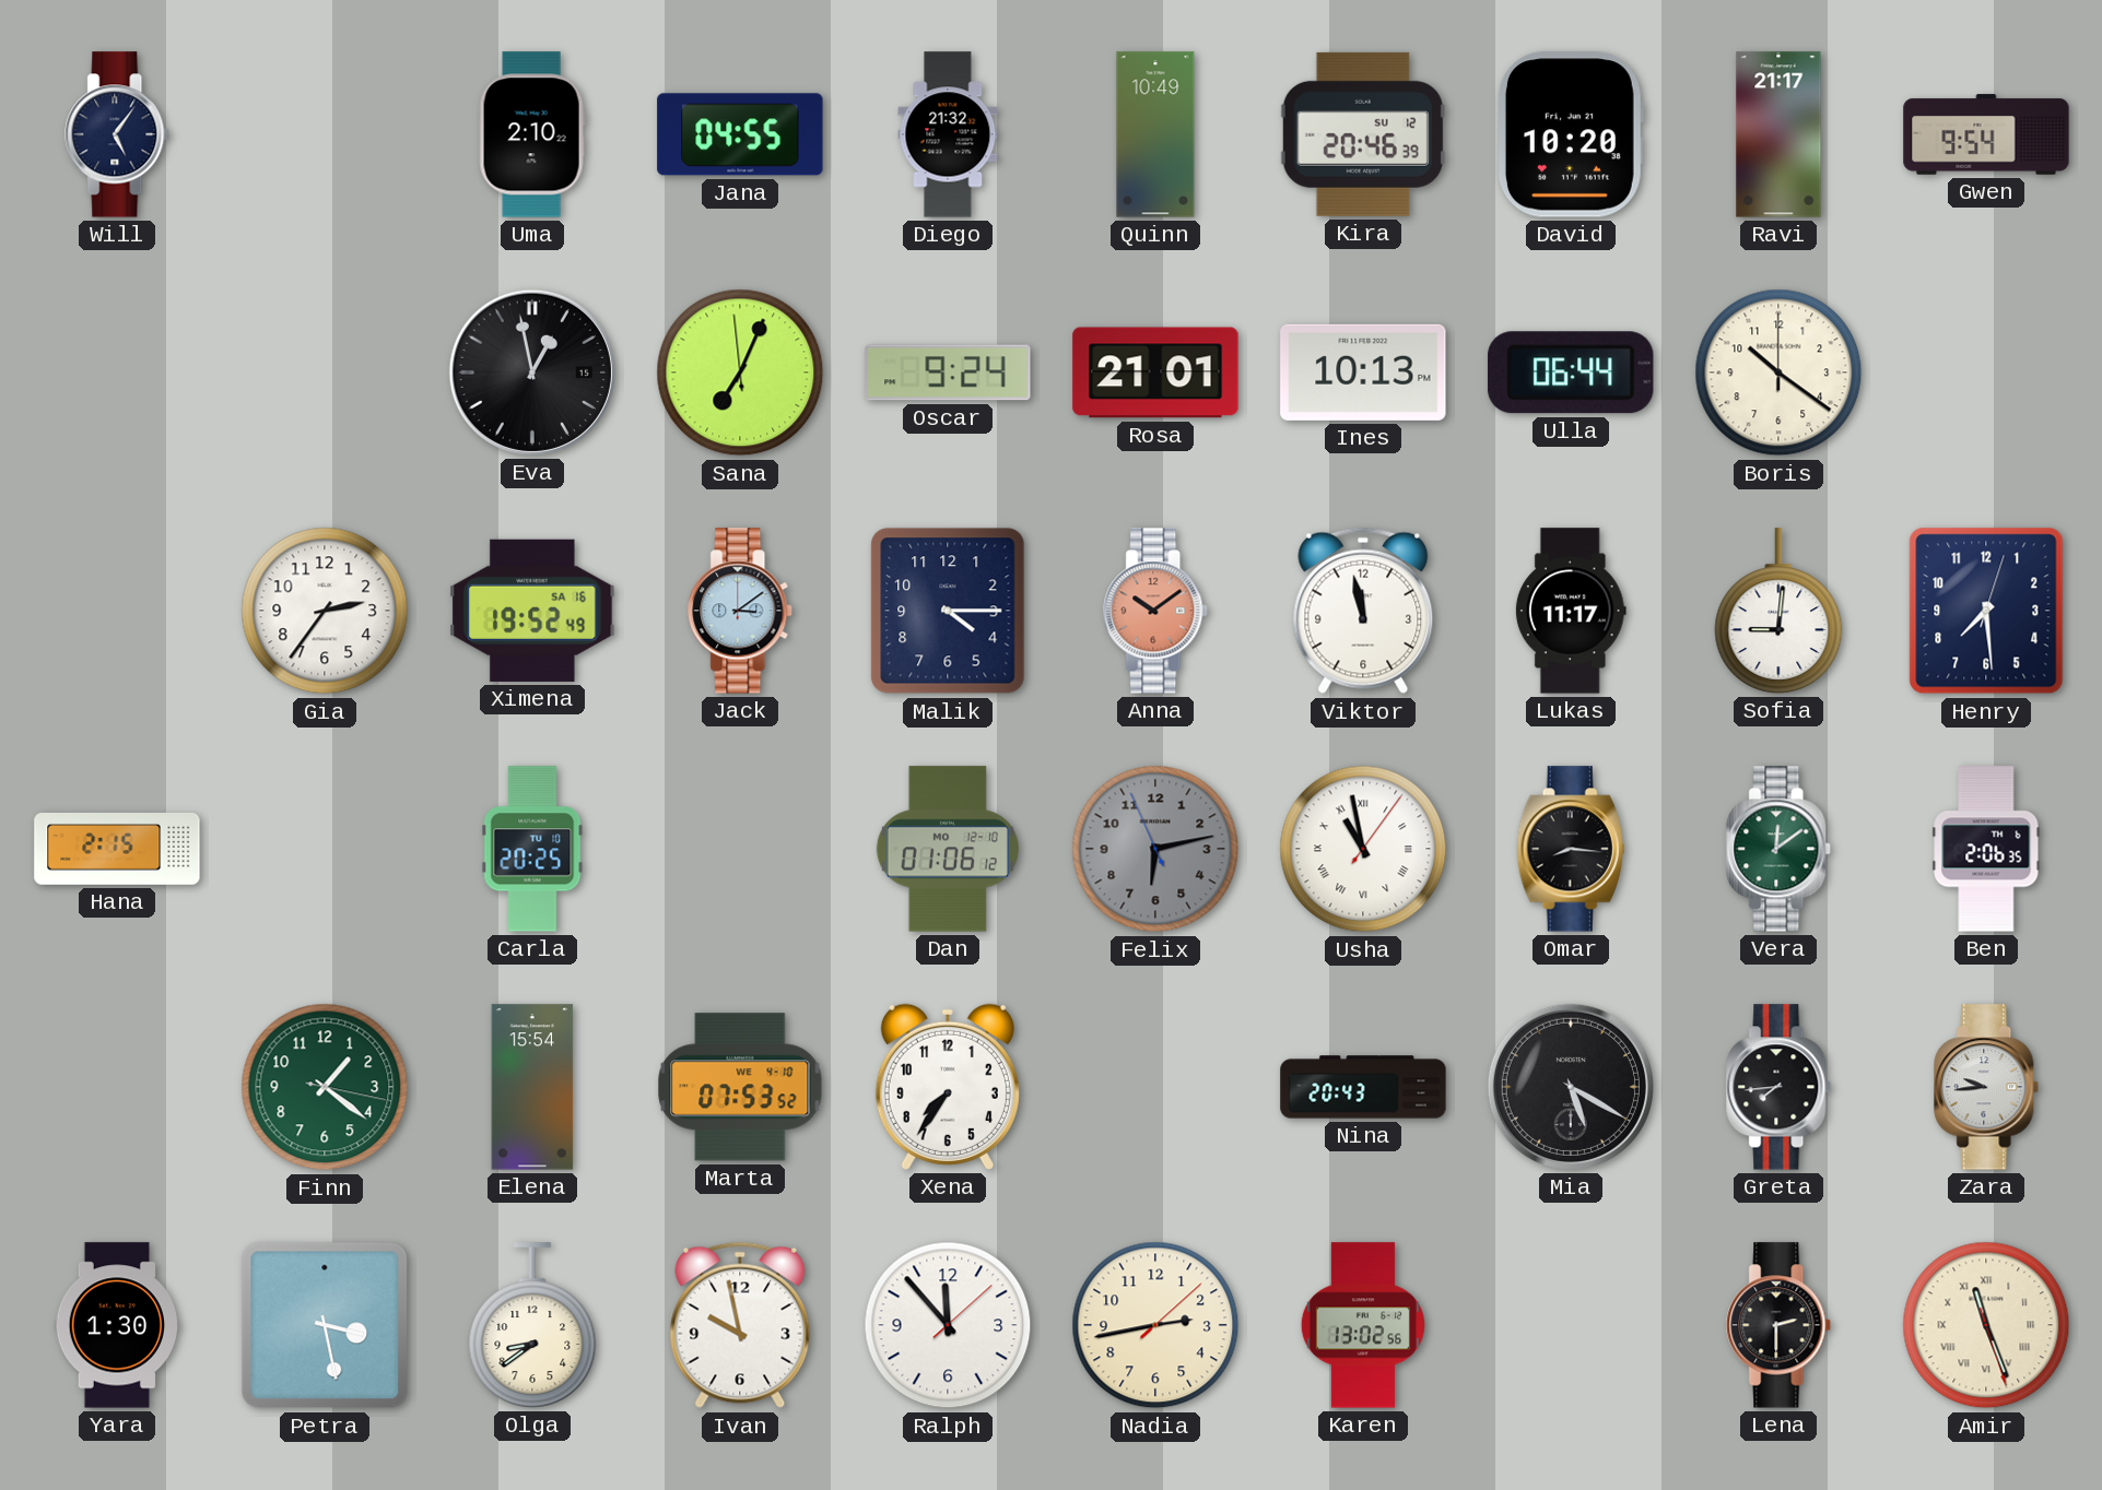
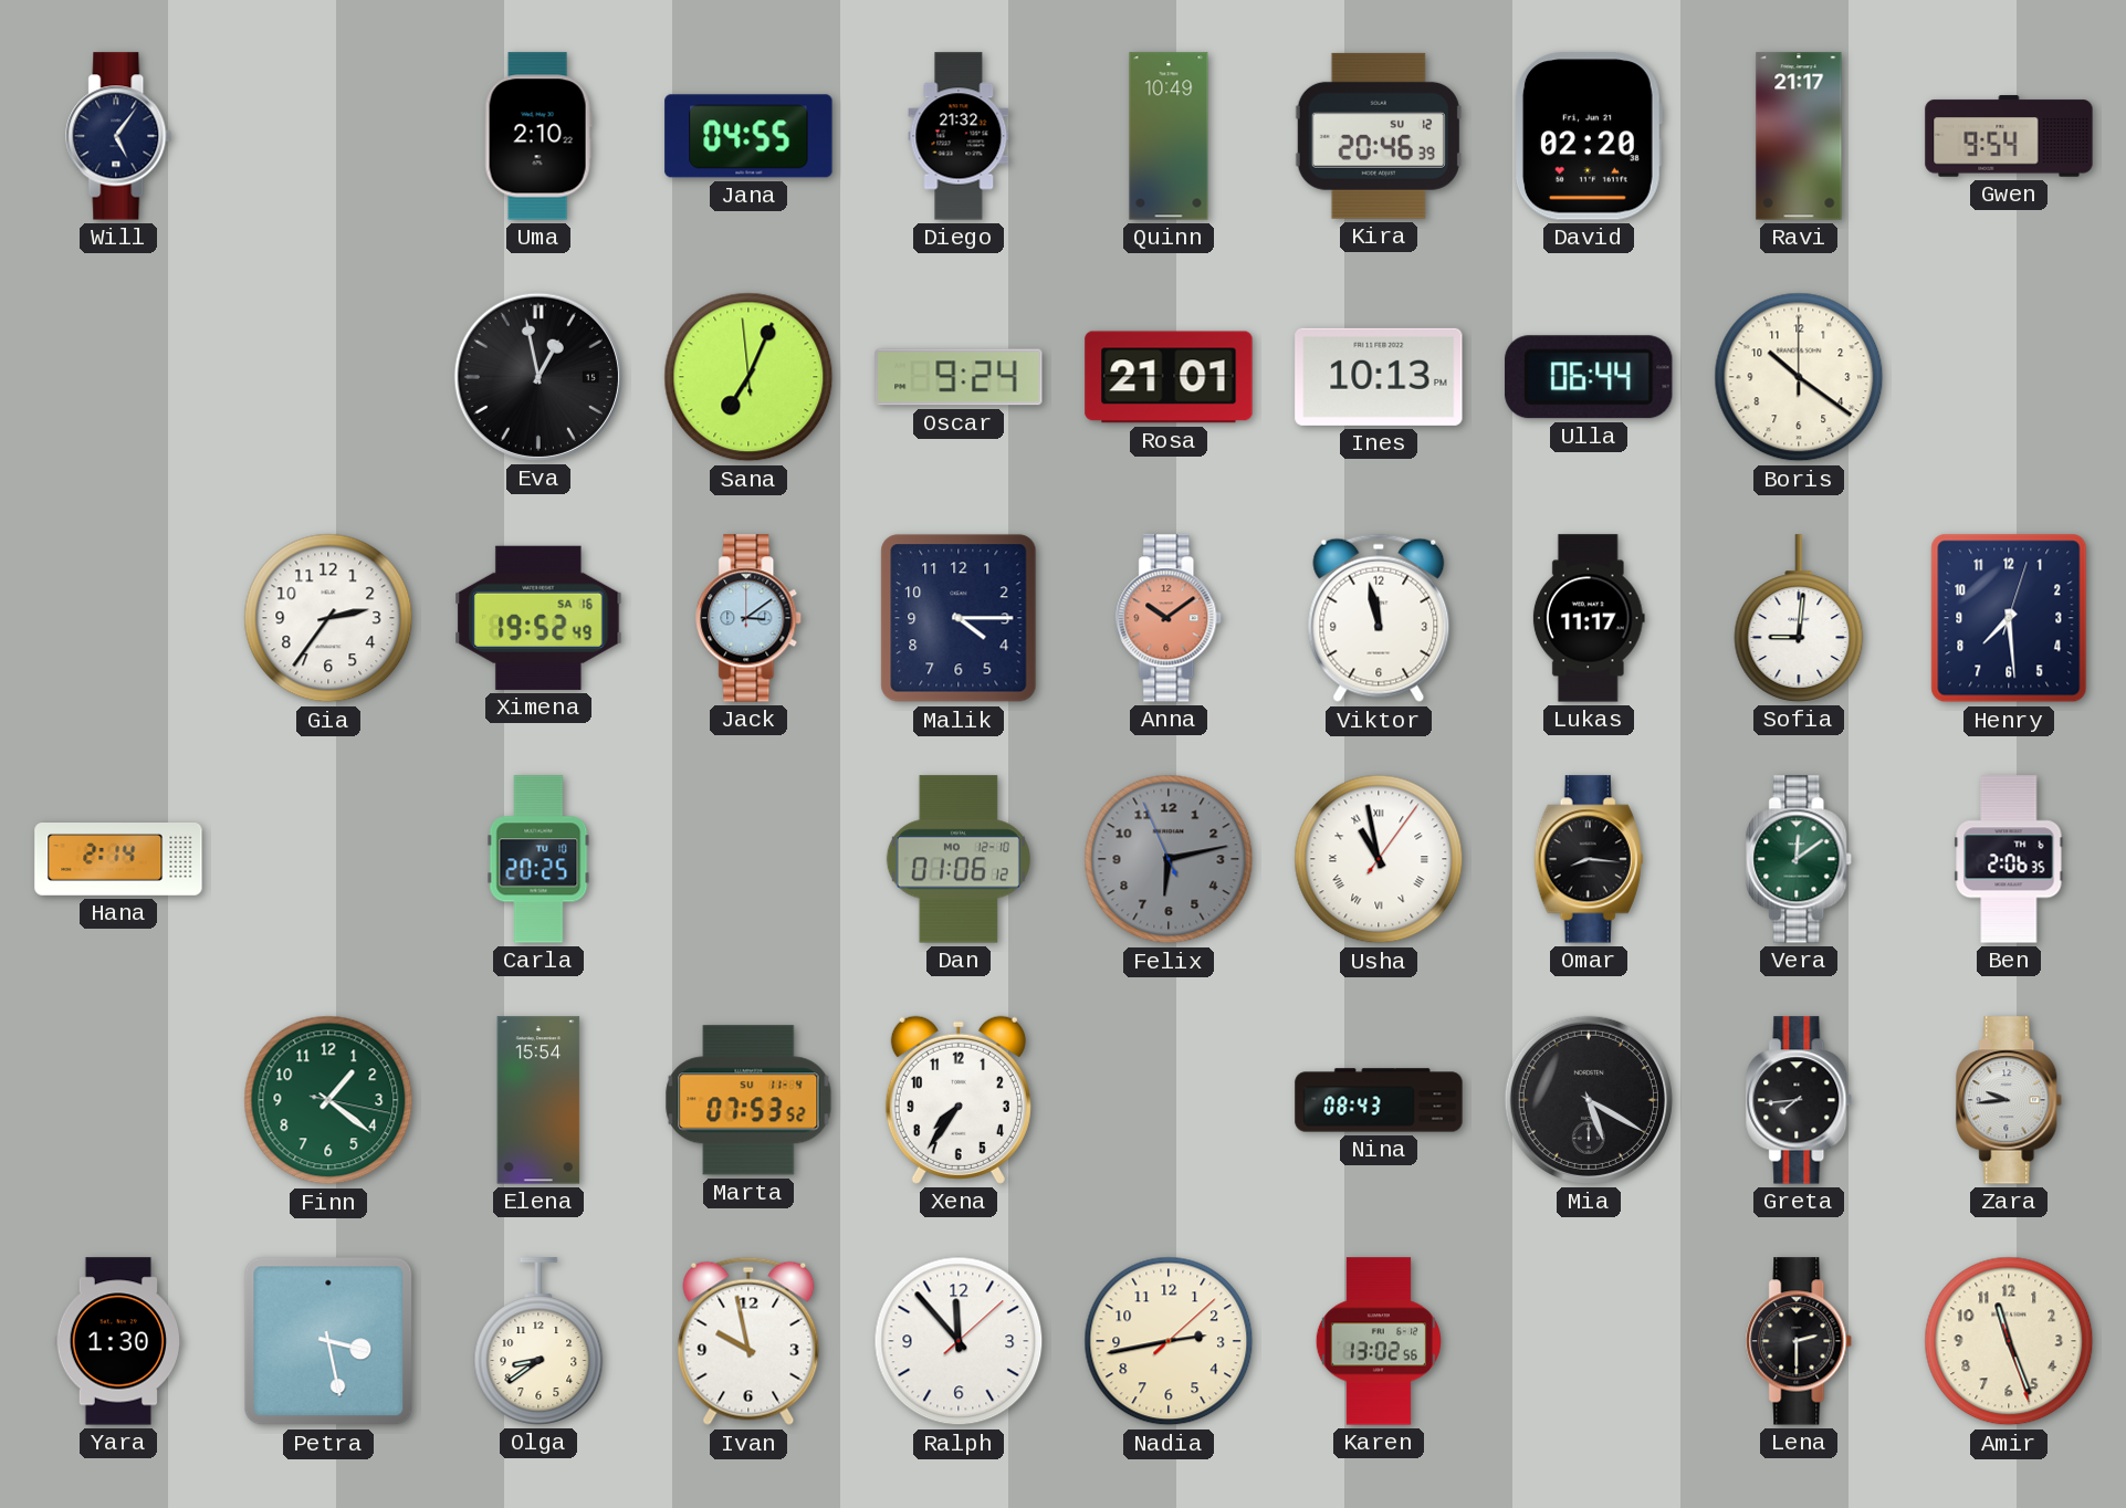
David: 10:20 -> 02:20 (1588, 136)
Hana: 2:15 -> 2:14 (118, 860)
Marta date: WE 4-10 -> SU 11-4 (748, 1100)
Nina: 20:43 -> 08:43 (1379, 1100)
Amir numerals: Roman -> Arabic (2009, 1341)
